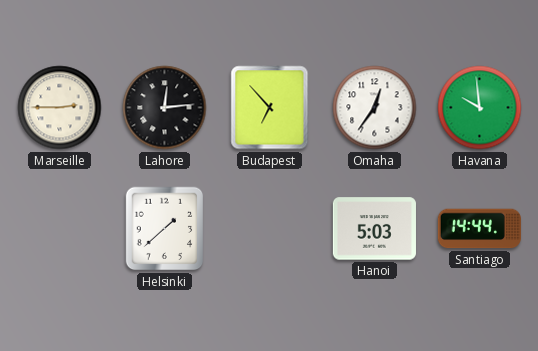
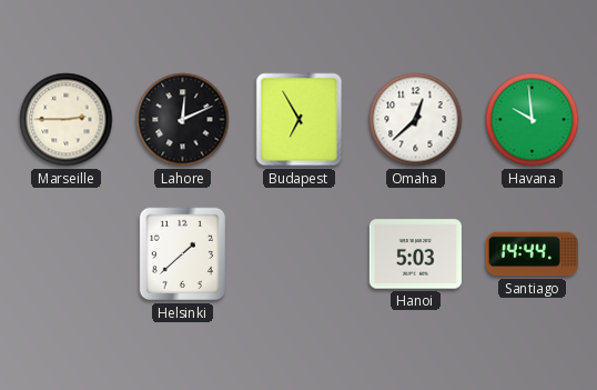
Lahore: 12:14 -> 12:11 (183, 120)
Budapest: 6:53 -> 6:55 (300, 120)
Omaha: 12:36 -> 12:38 (416, 120)
